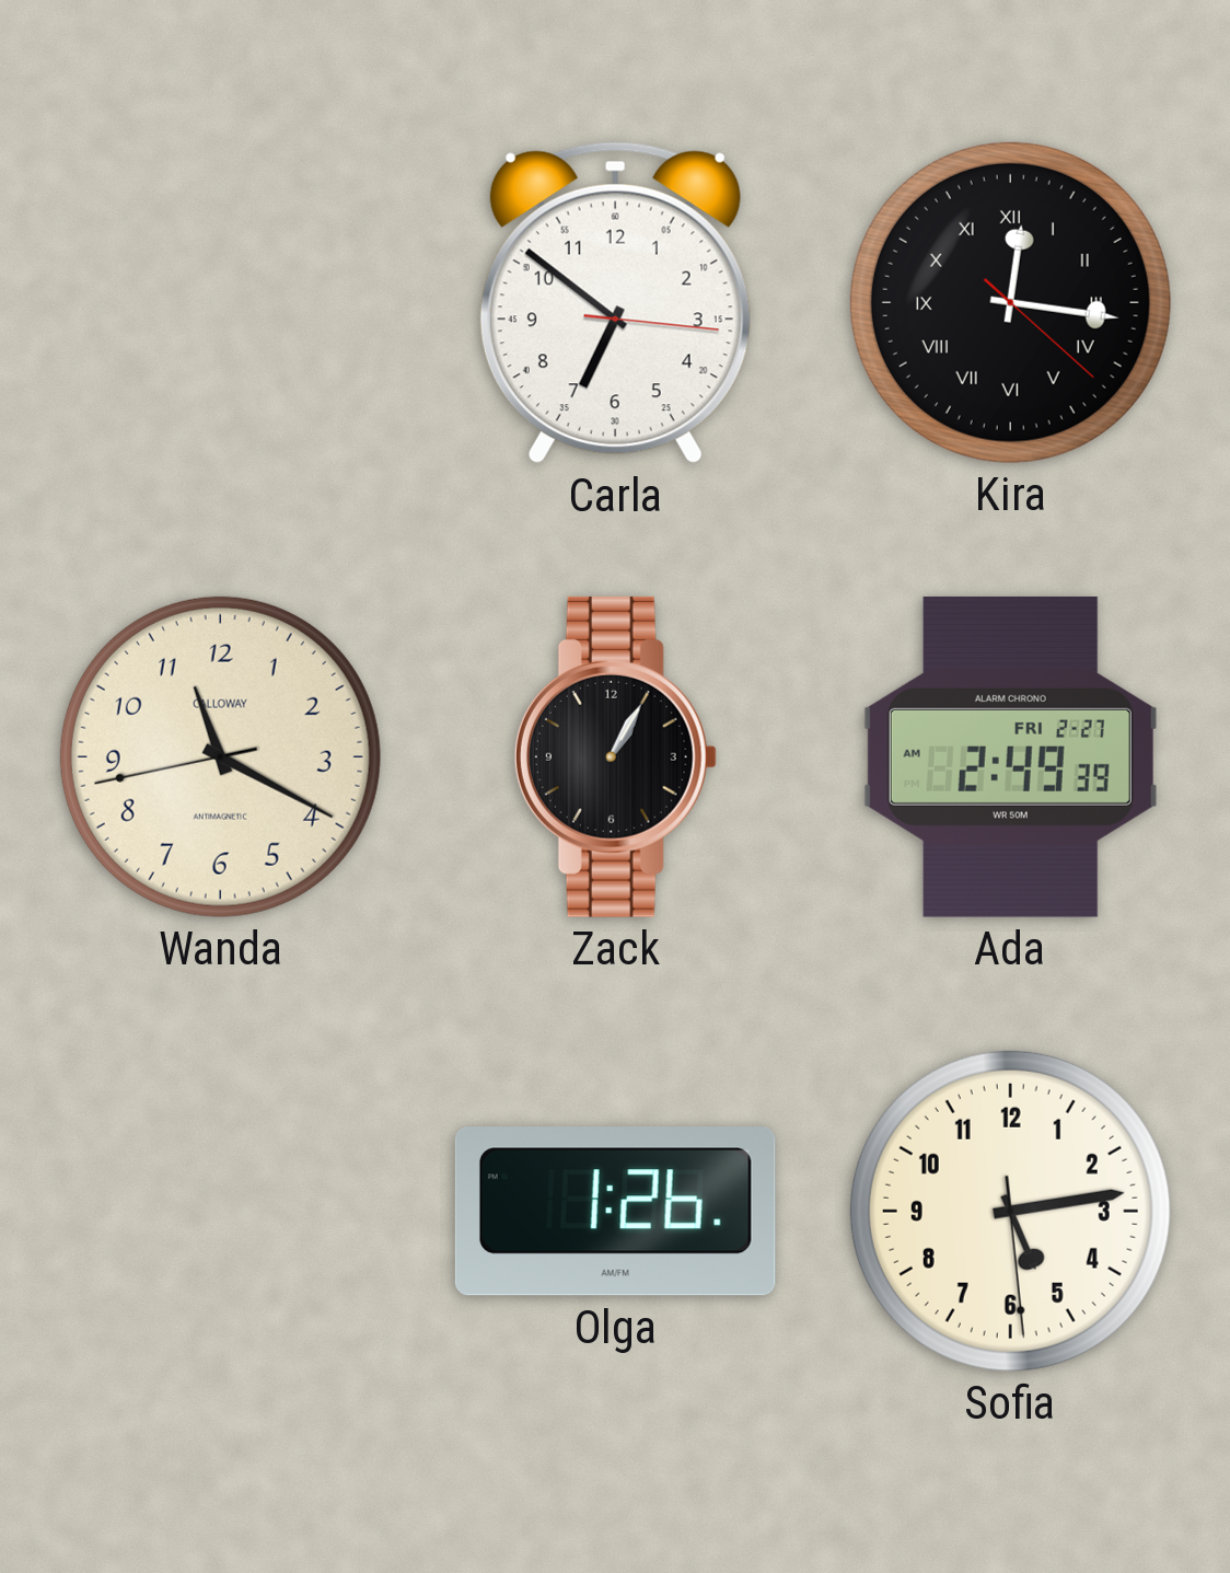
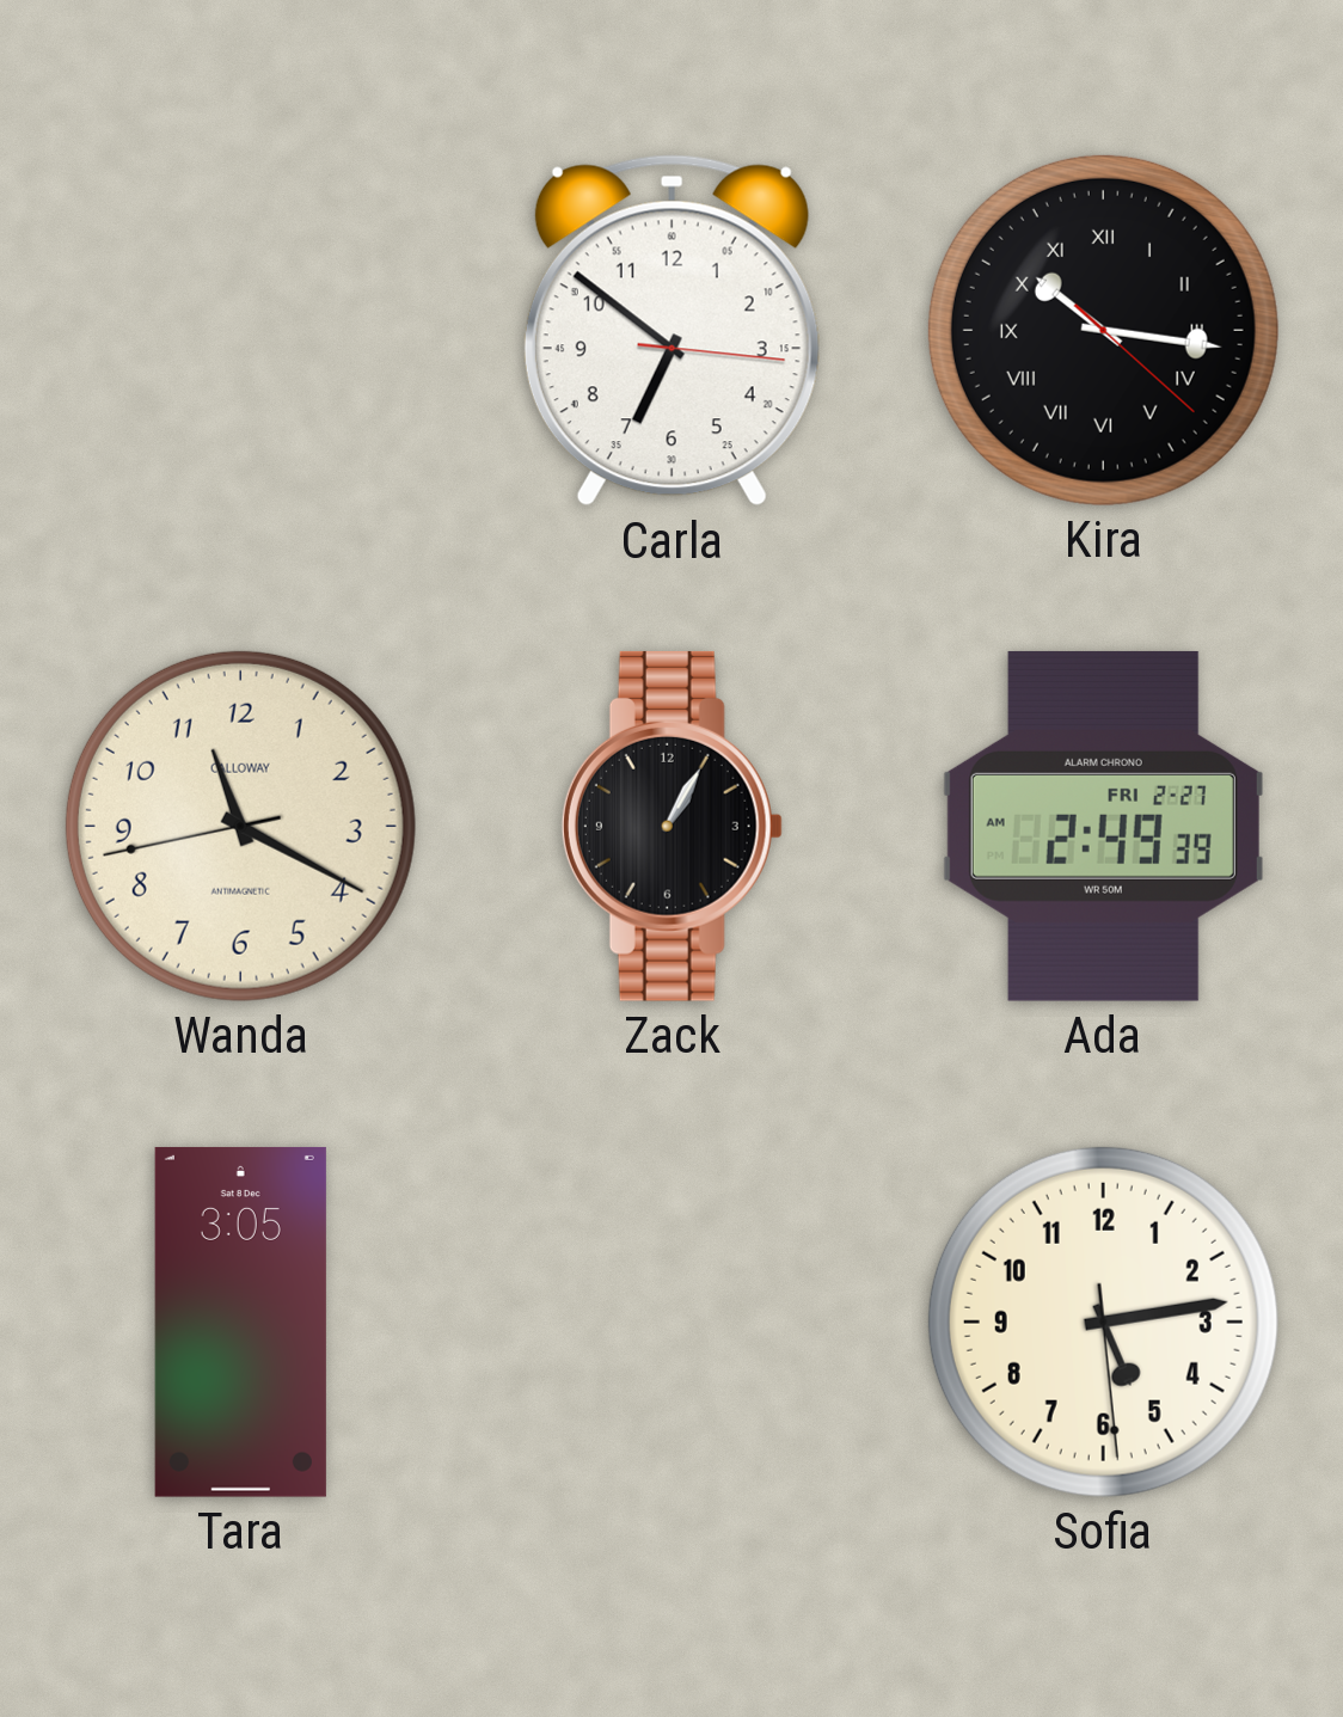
Kira: 12:16 -> 10:16 (1103, 330)
Tara: none -> 3:05 (240, 1322)
Olga: 1:26 -> none (615, 1212)
